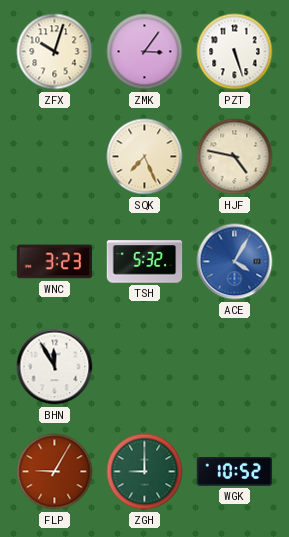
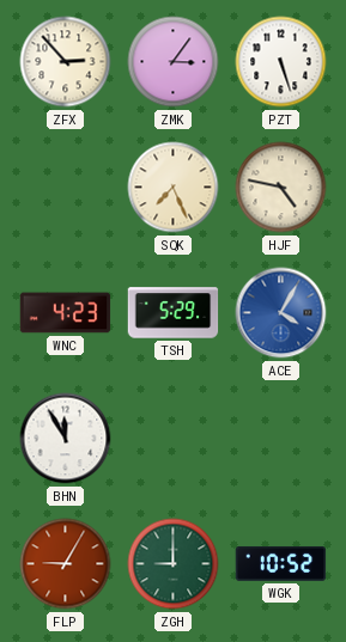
ZFX: 10:03 -> 2:53 (66, 62)
WNC: 3:23 -> 4:23 (66, 313)
TSH: 5:32 -> 5:29 (174, 313)
